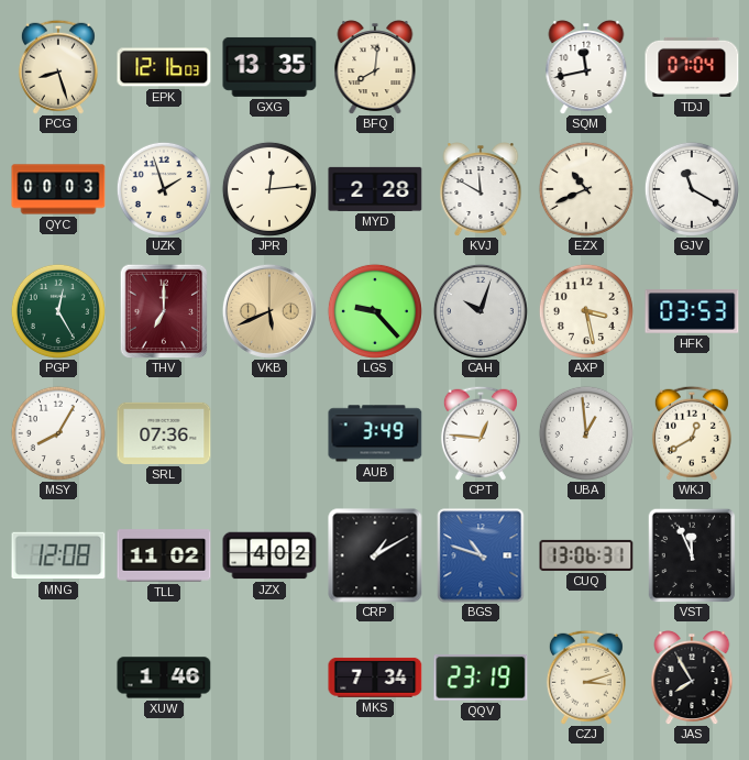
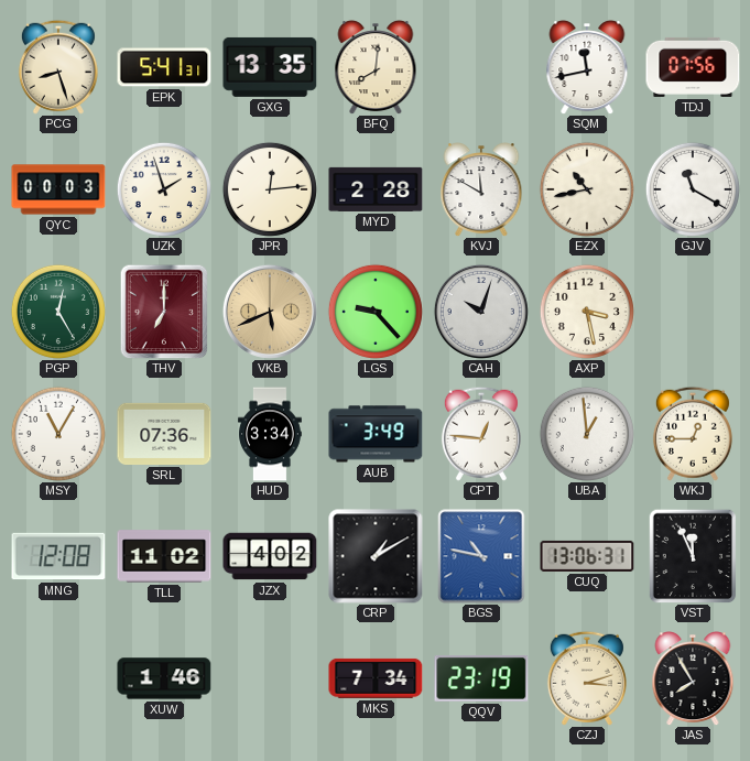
EPK: 12:16 -> 5:41 (164, 67)
TDJ: 07:04 -> 07:56 (693, 67)
EZX: 10:41 -> 10:43 (587, 189)
HFK: 03:53 -> none (692, 311)
MSY: 8:05 -> 11:05 (58, 434)
HUD: none -> 3:34 (270, 434)
WKJ: 12:40 -> 12:45 (693, 434)
BGS: 10:48 -> 10:47 (481, 556)
